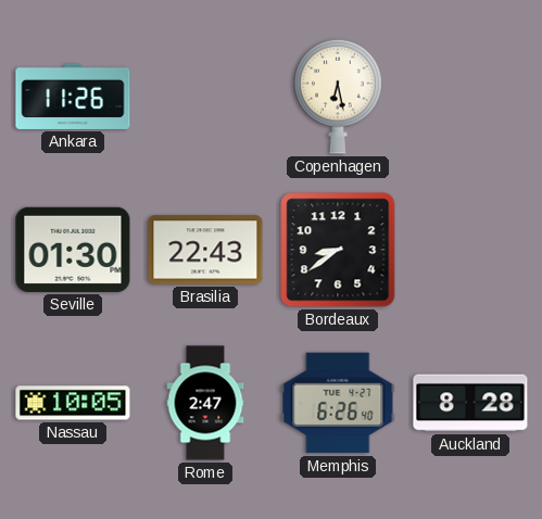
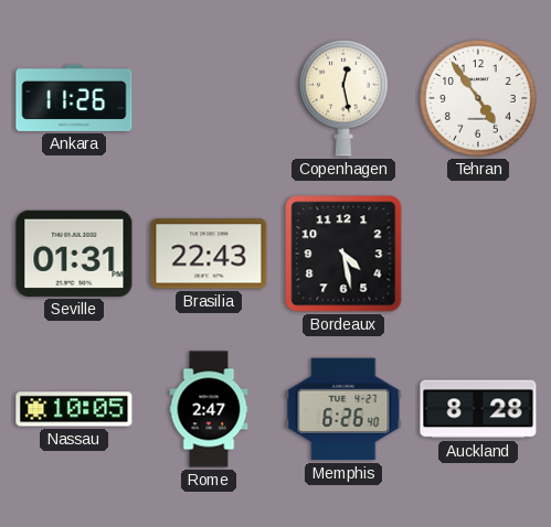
Copenhagen: 6:28 -> 12:28 (343, 98)
Tehran: none -> 4:54 (478, 98)
Seville: 01:30 -> 01:31 (74, 254)
Bordeaux: 8:39 -> 4:28 (343, 254)
